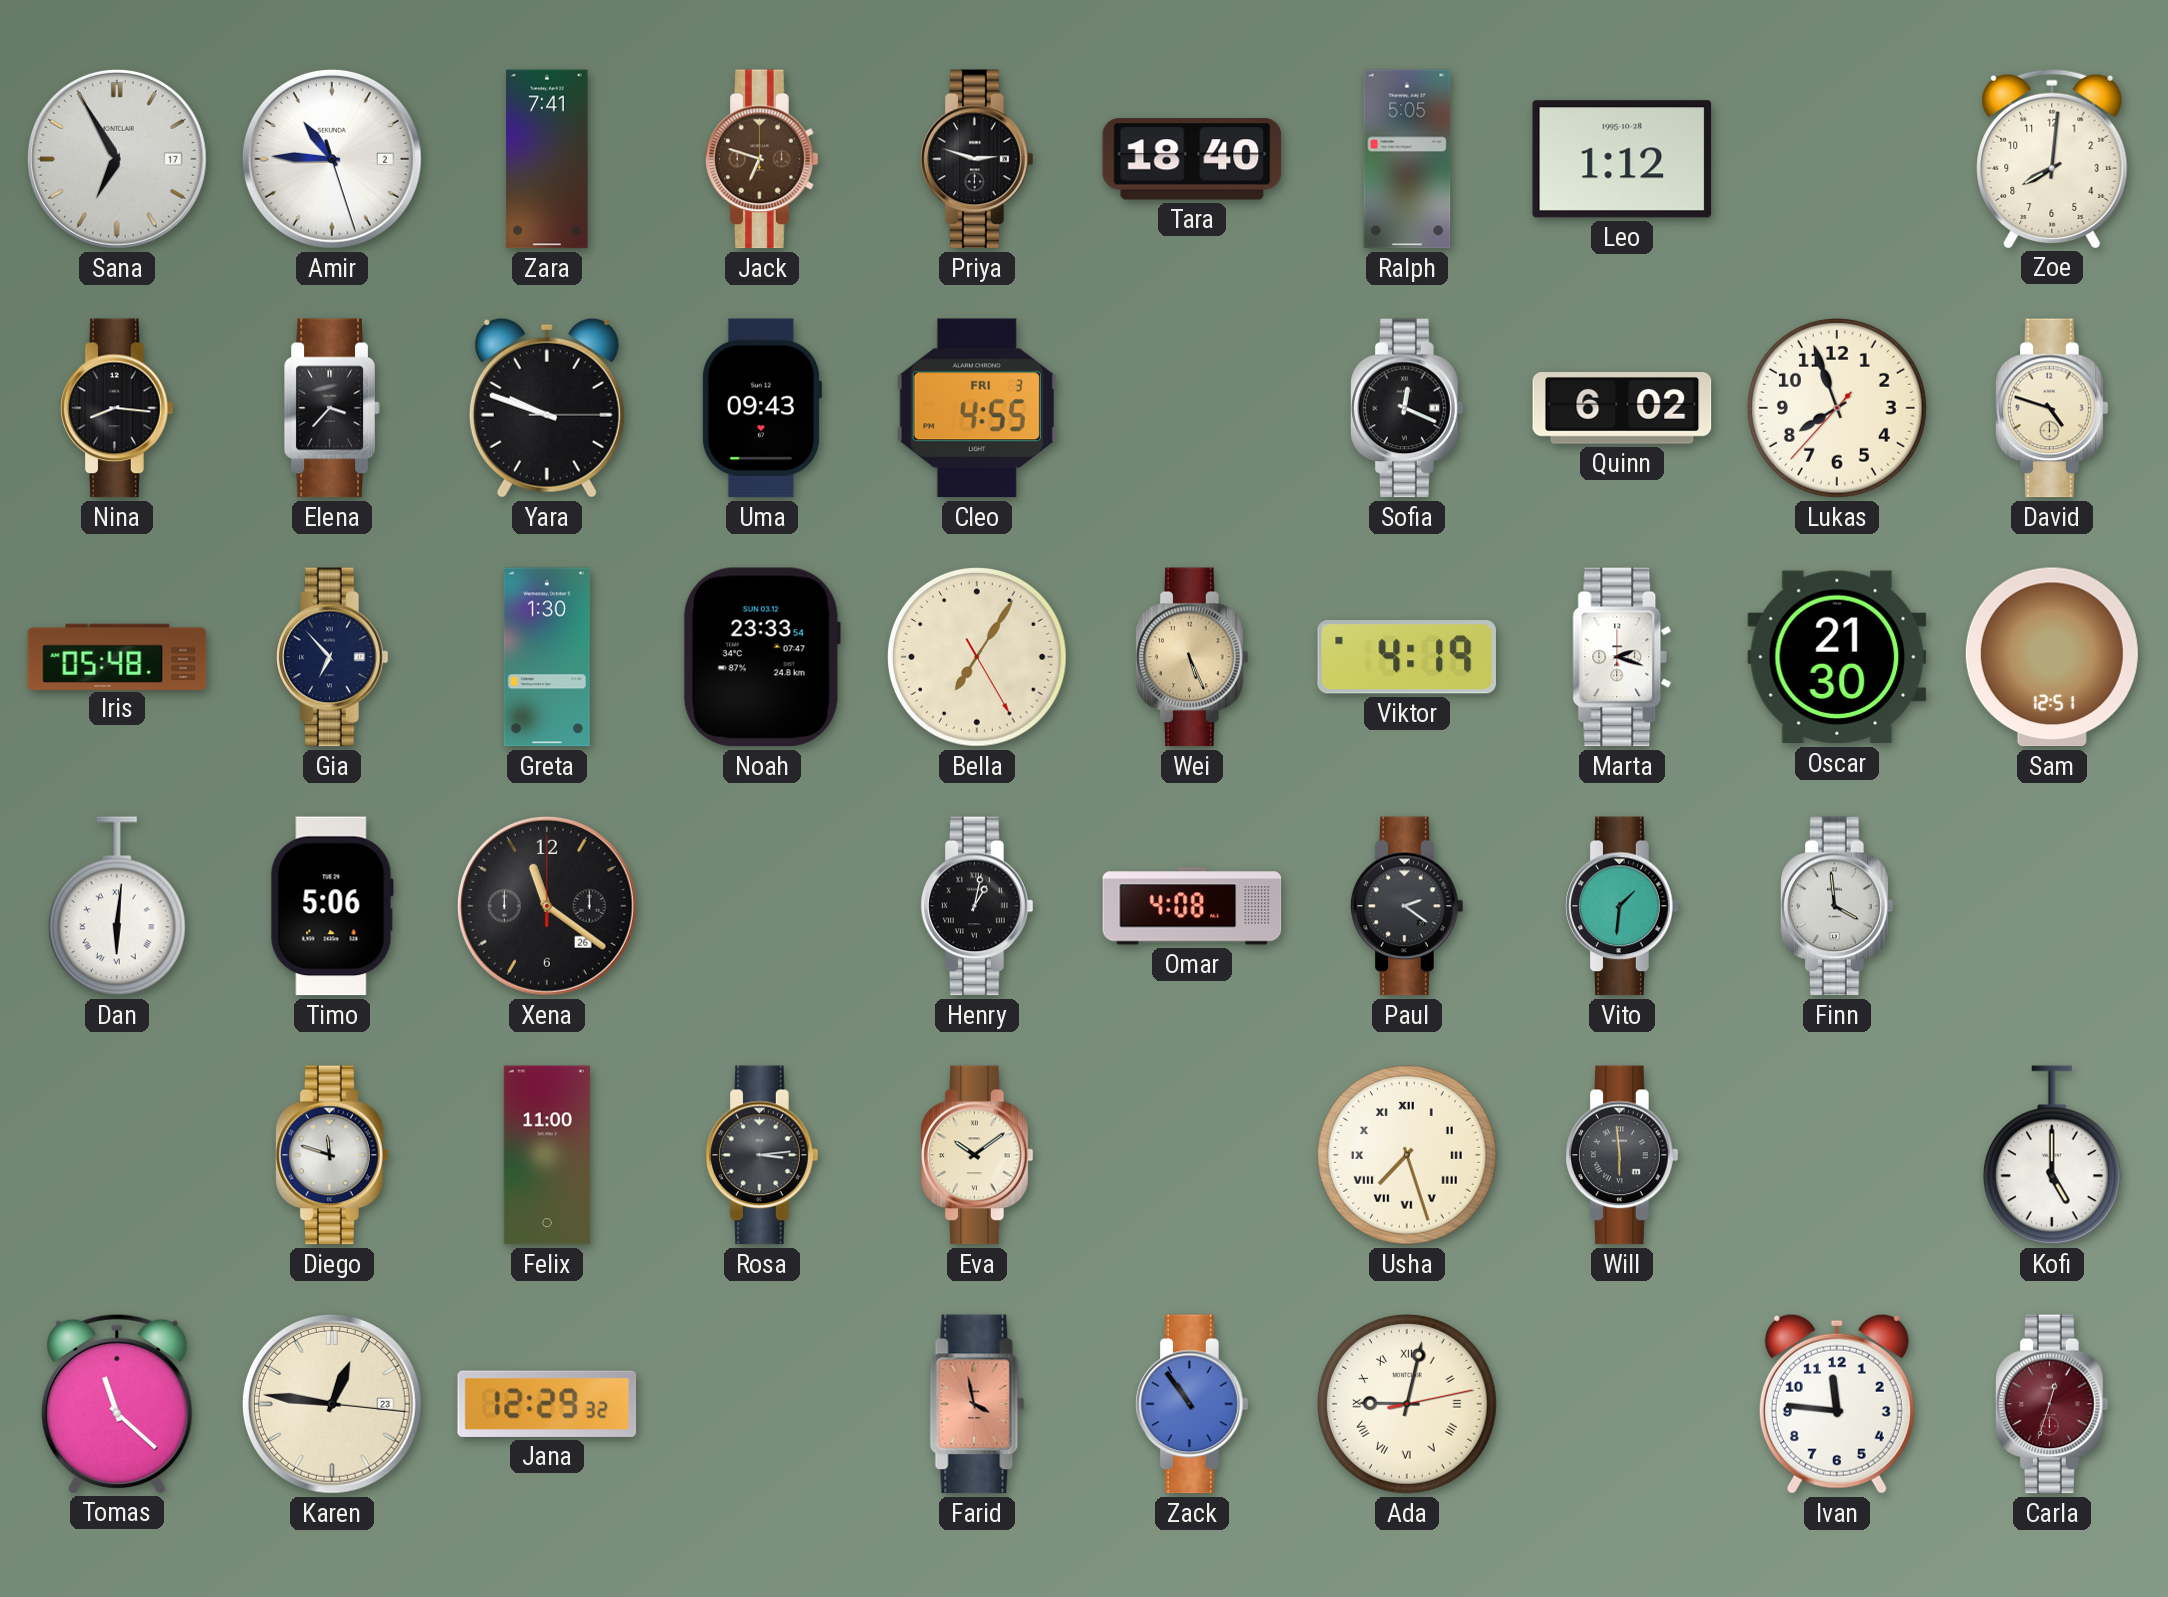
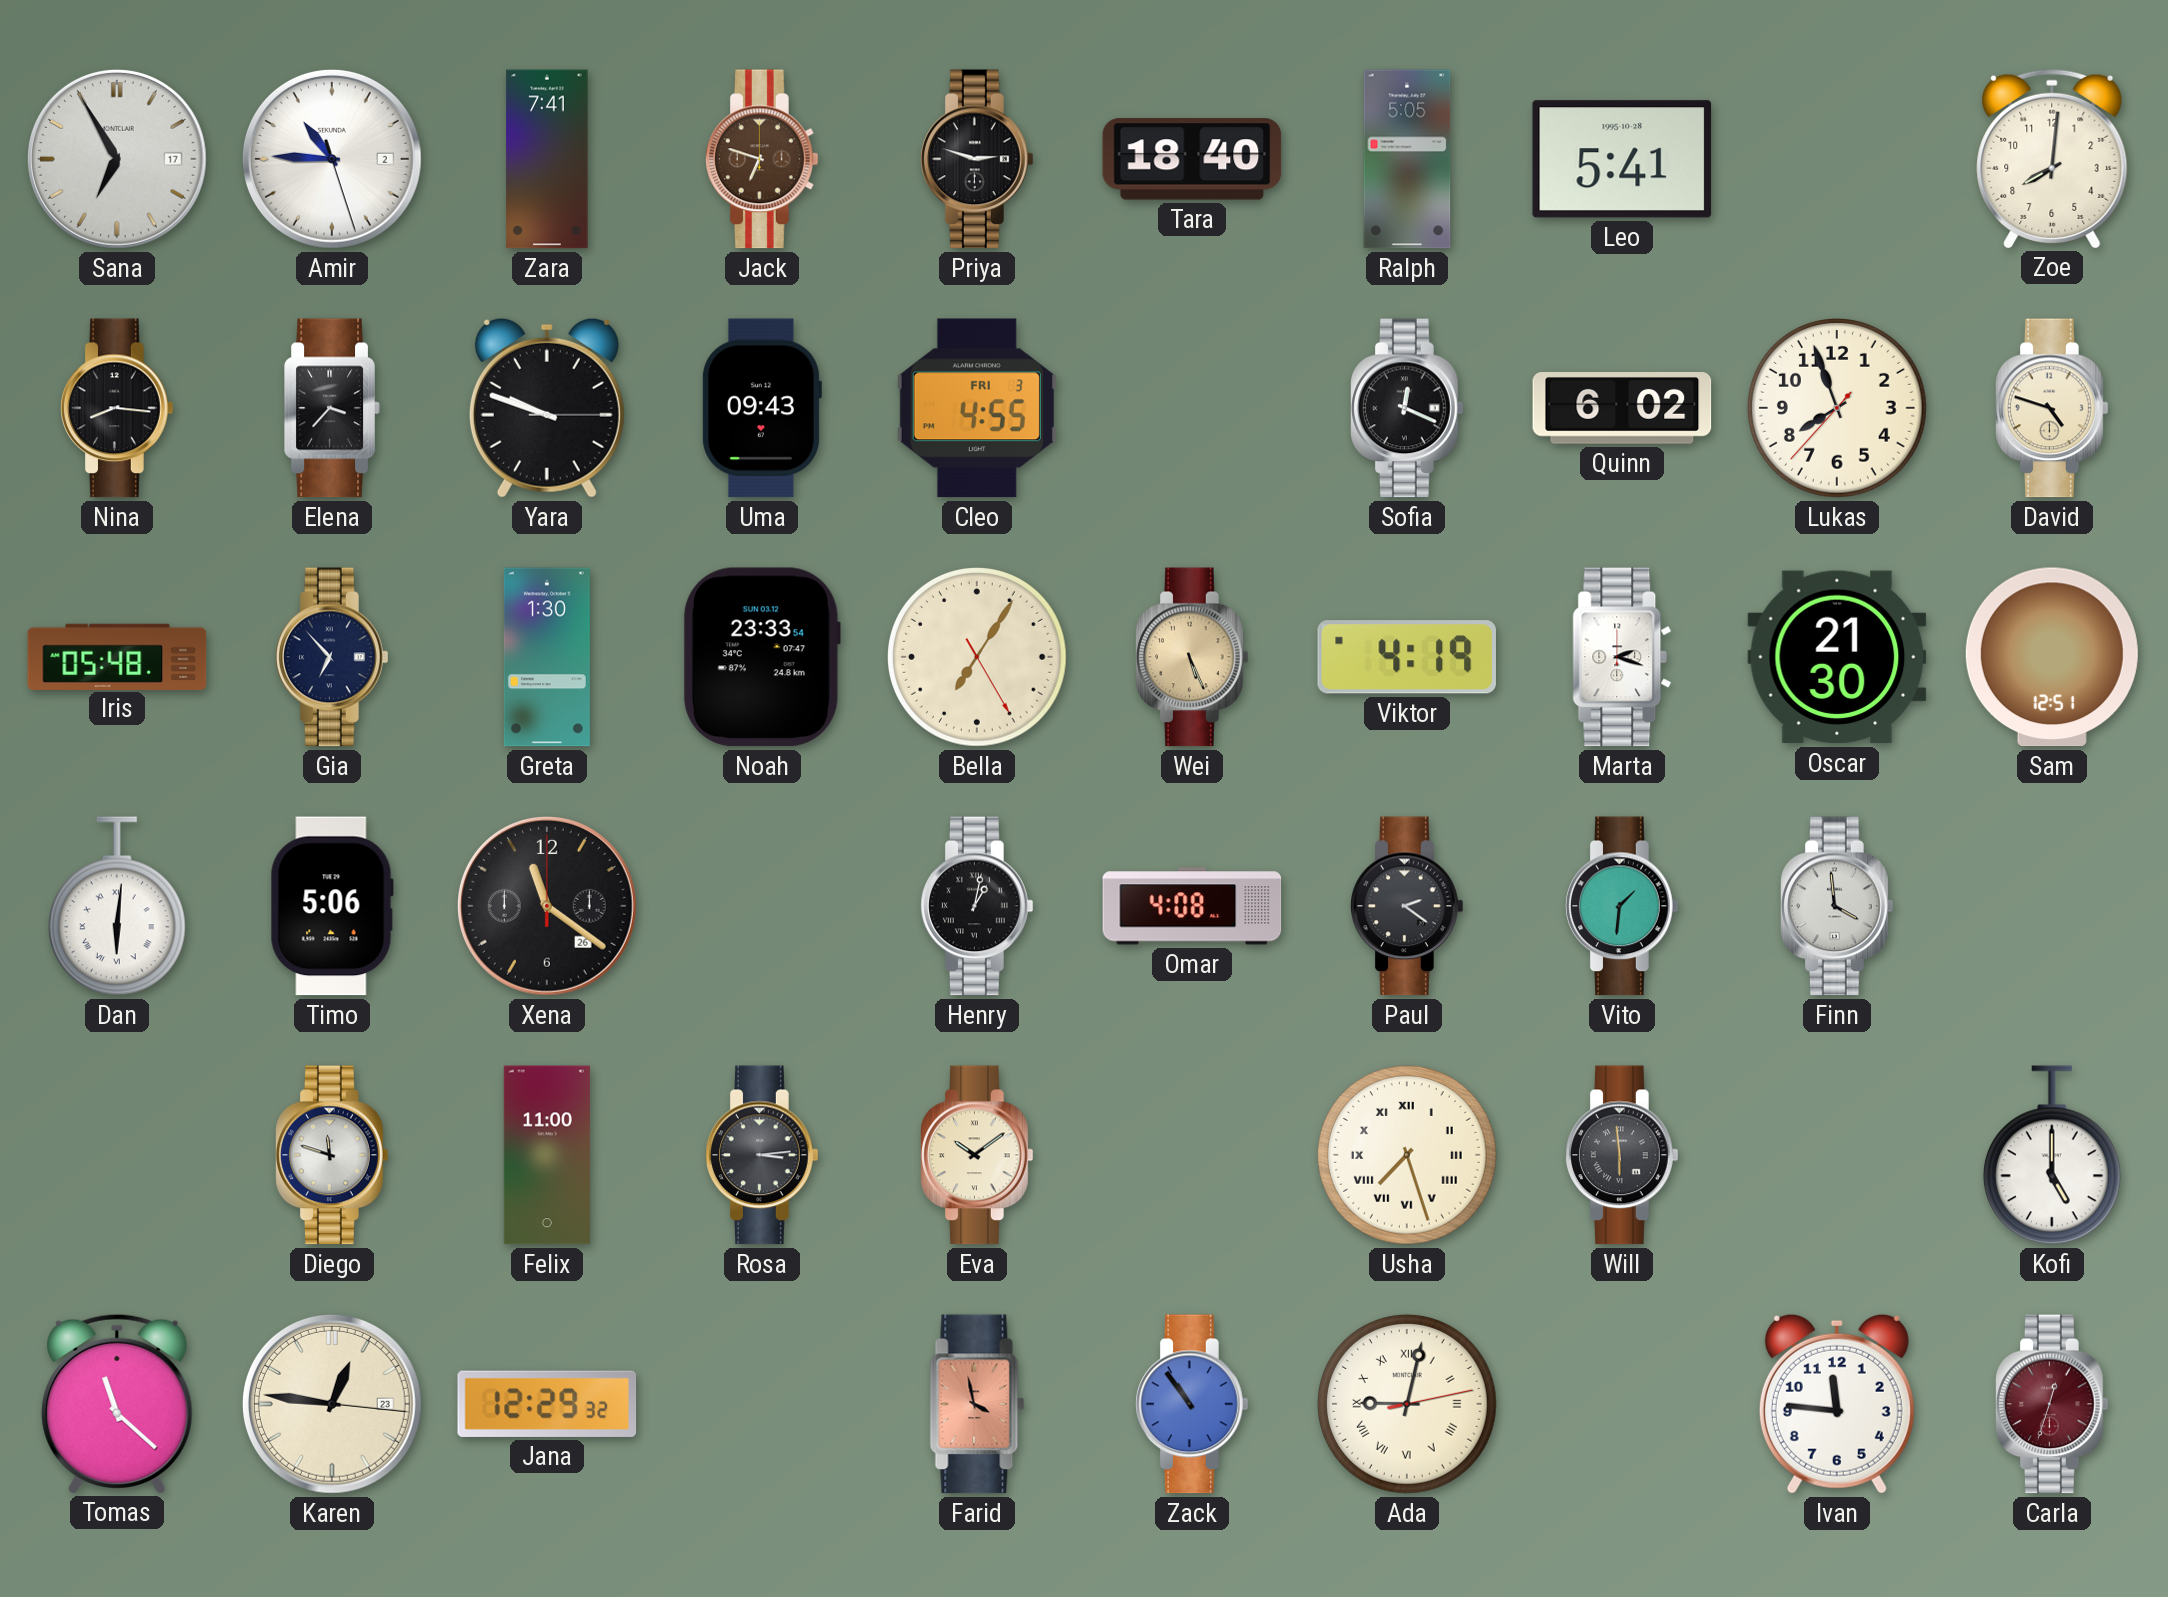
Leo: 1:12 -> 5:41 (1622, 159)
